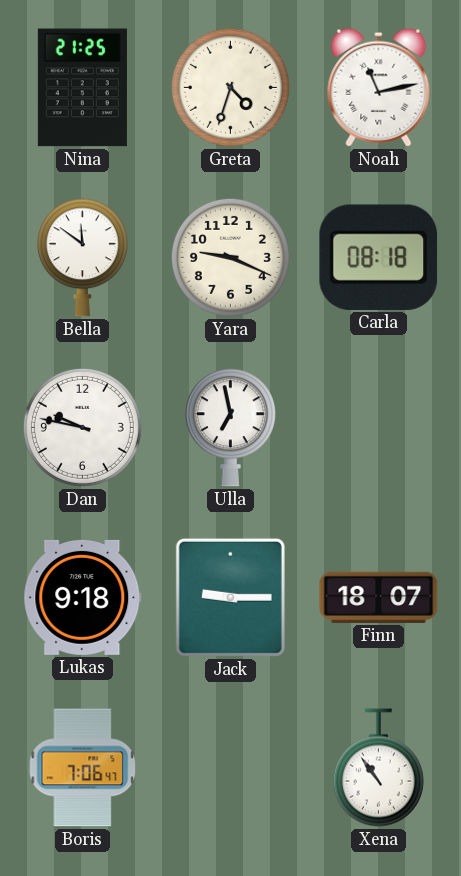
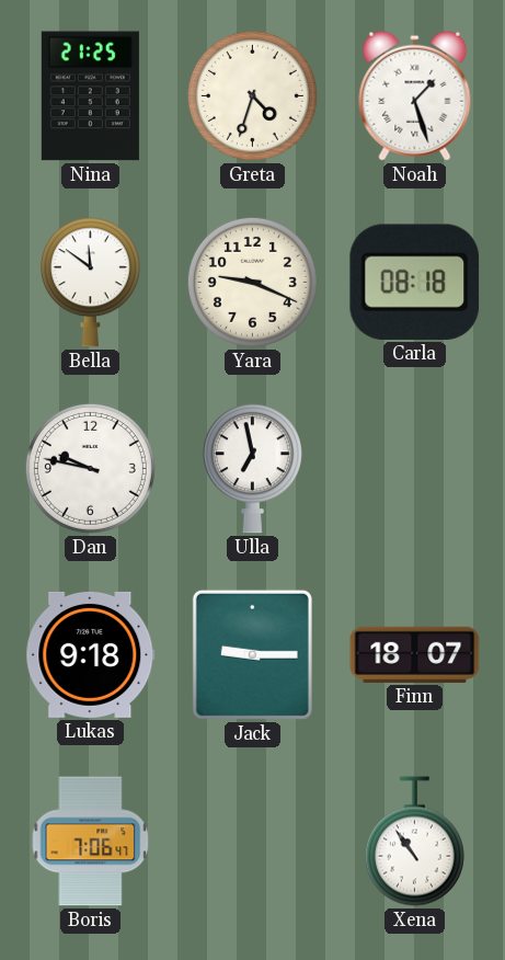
Noah: 11:13 -> 1:27 (415, 95)
